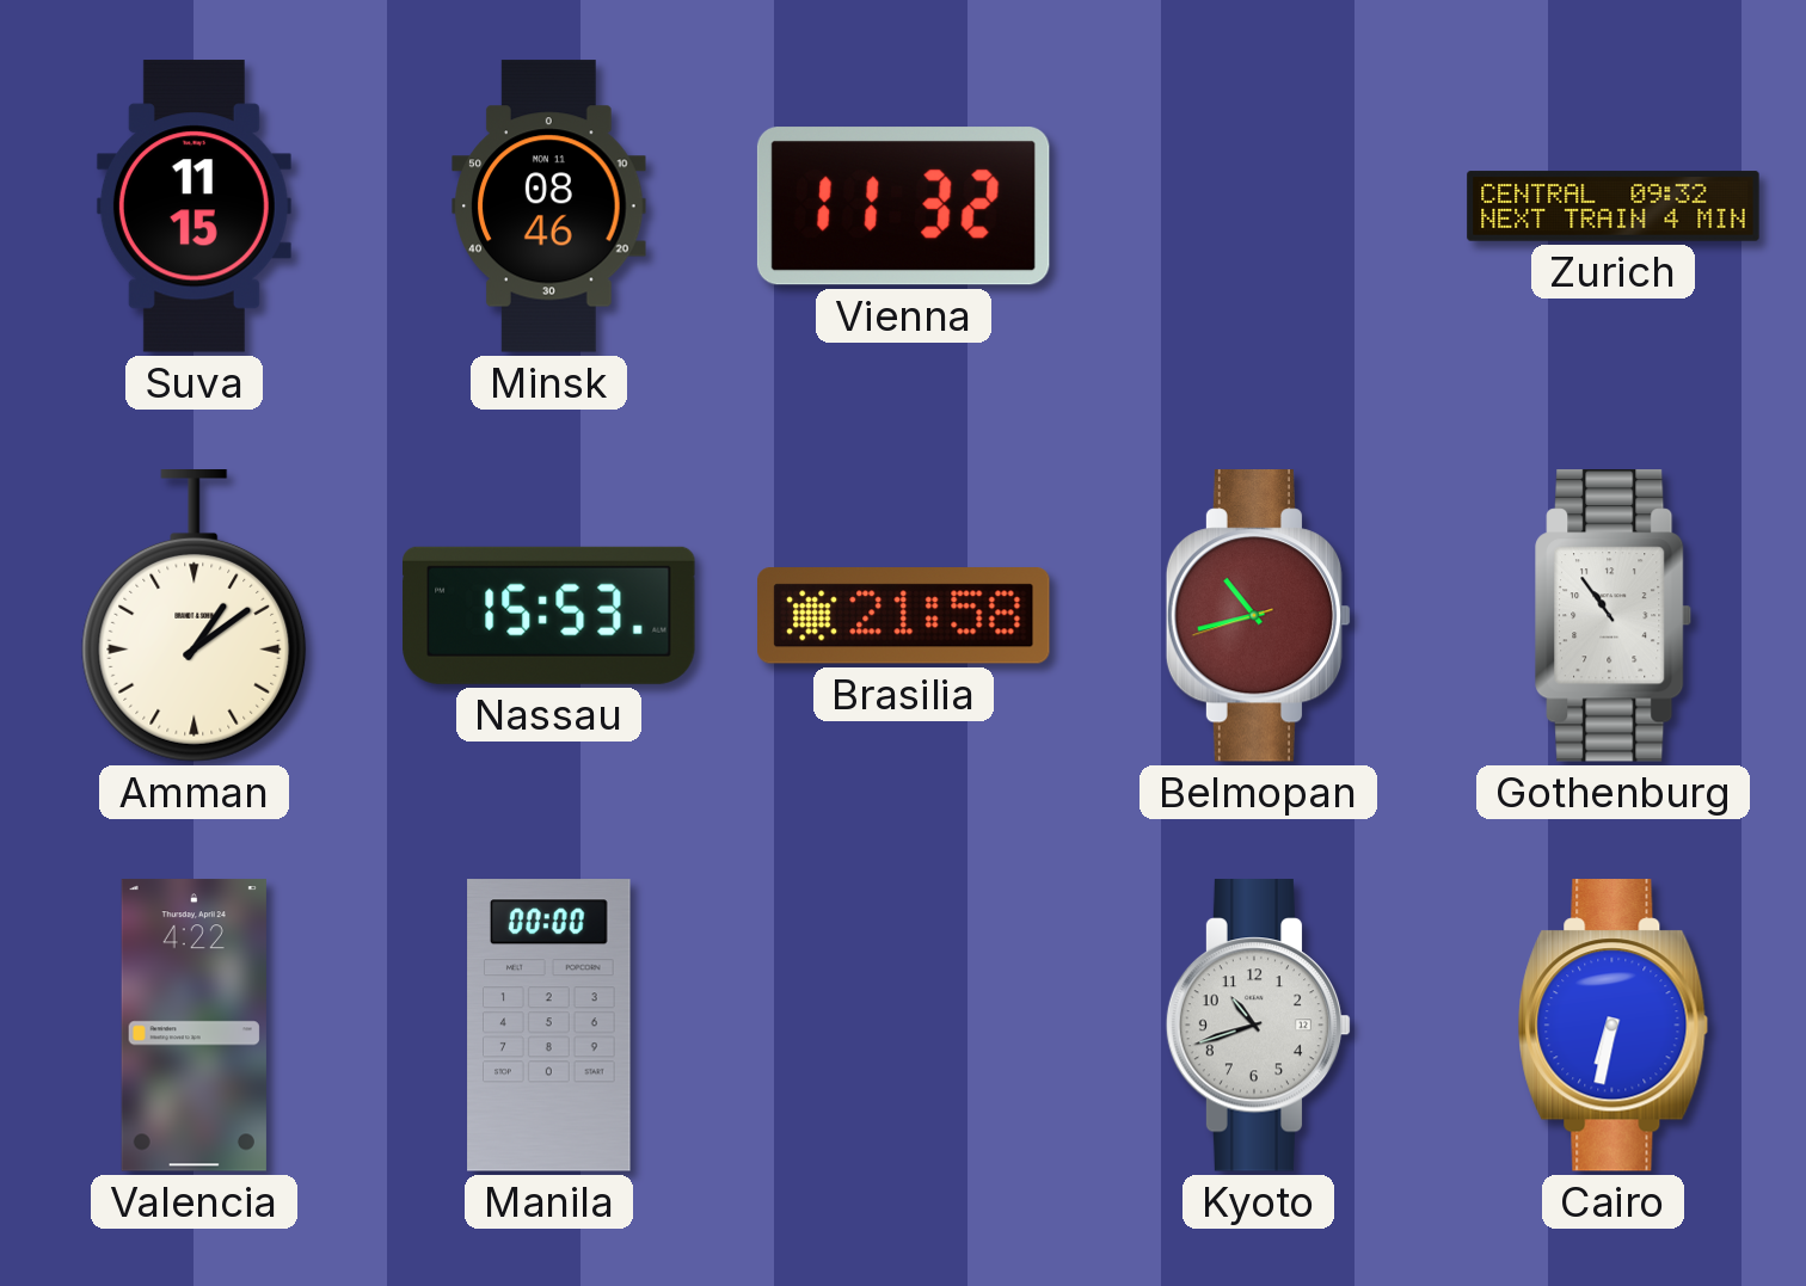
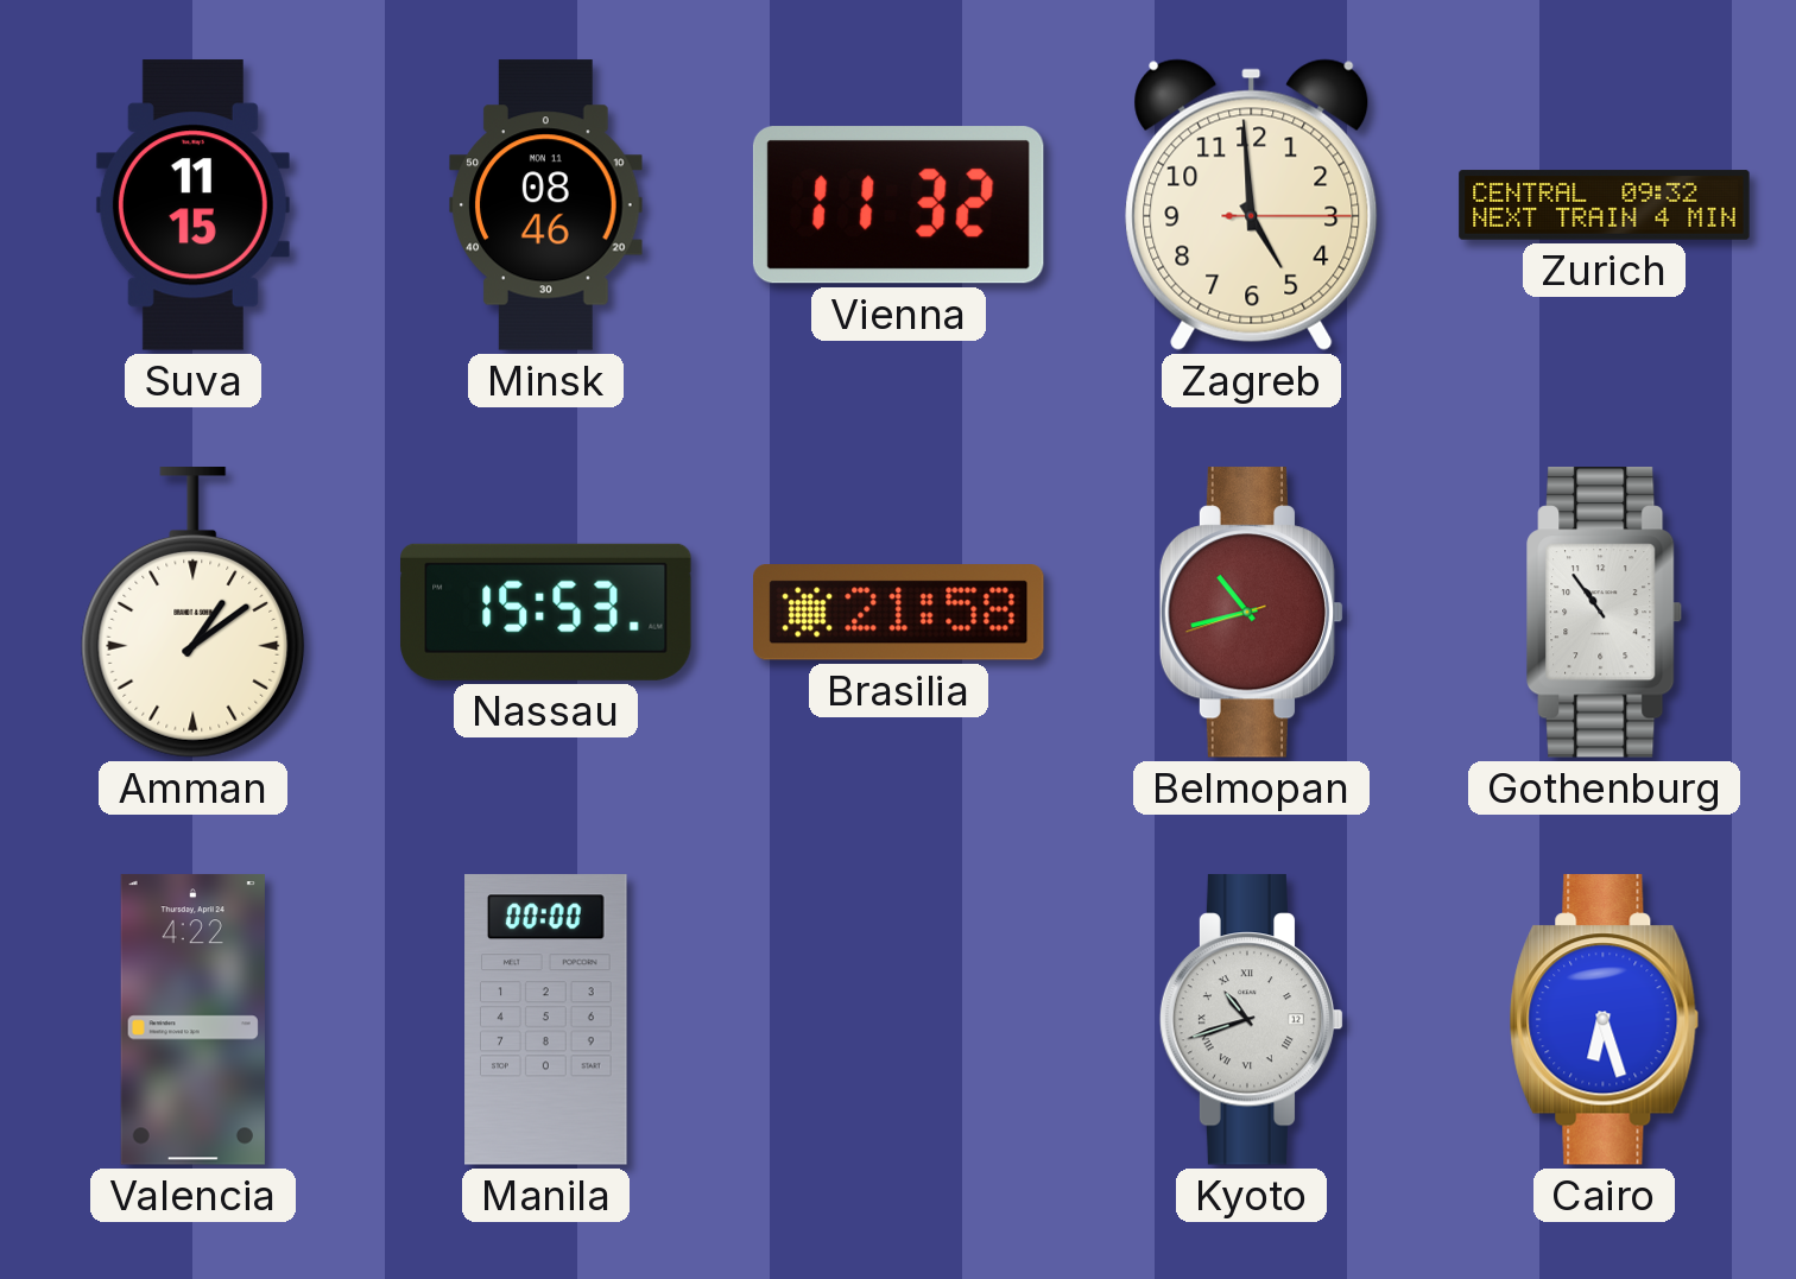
Zagreb: none -> 4:59 (1252, 204)
Kyoto numerals: Arabic -> Roman (1252, 1020)
Cairo: 6:32 -> 6:27 (1605, 1020)
